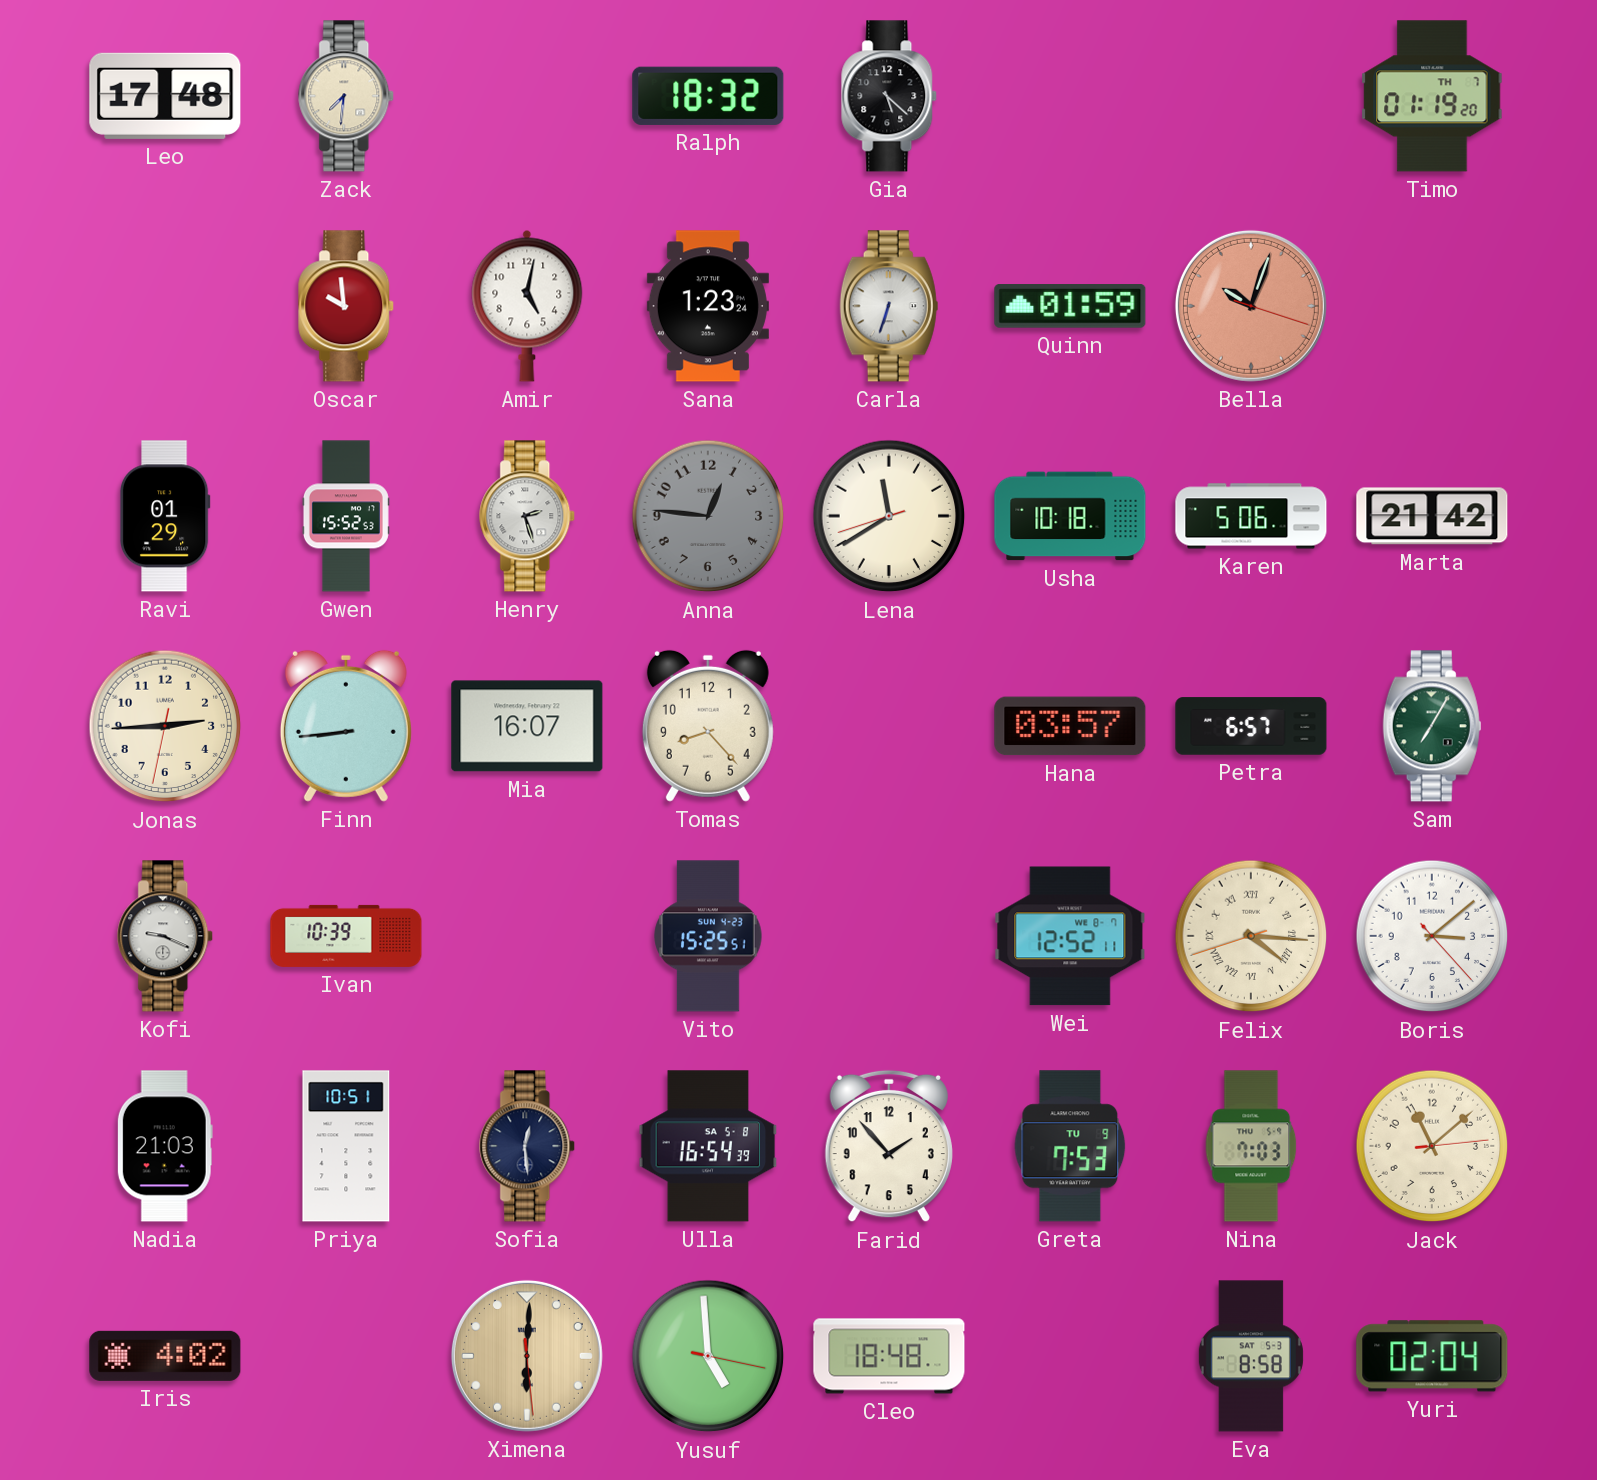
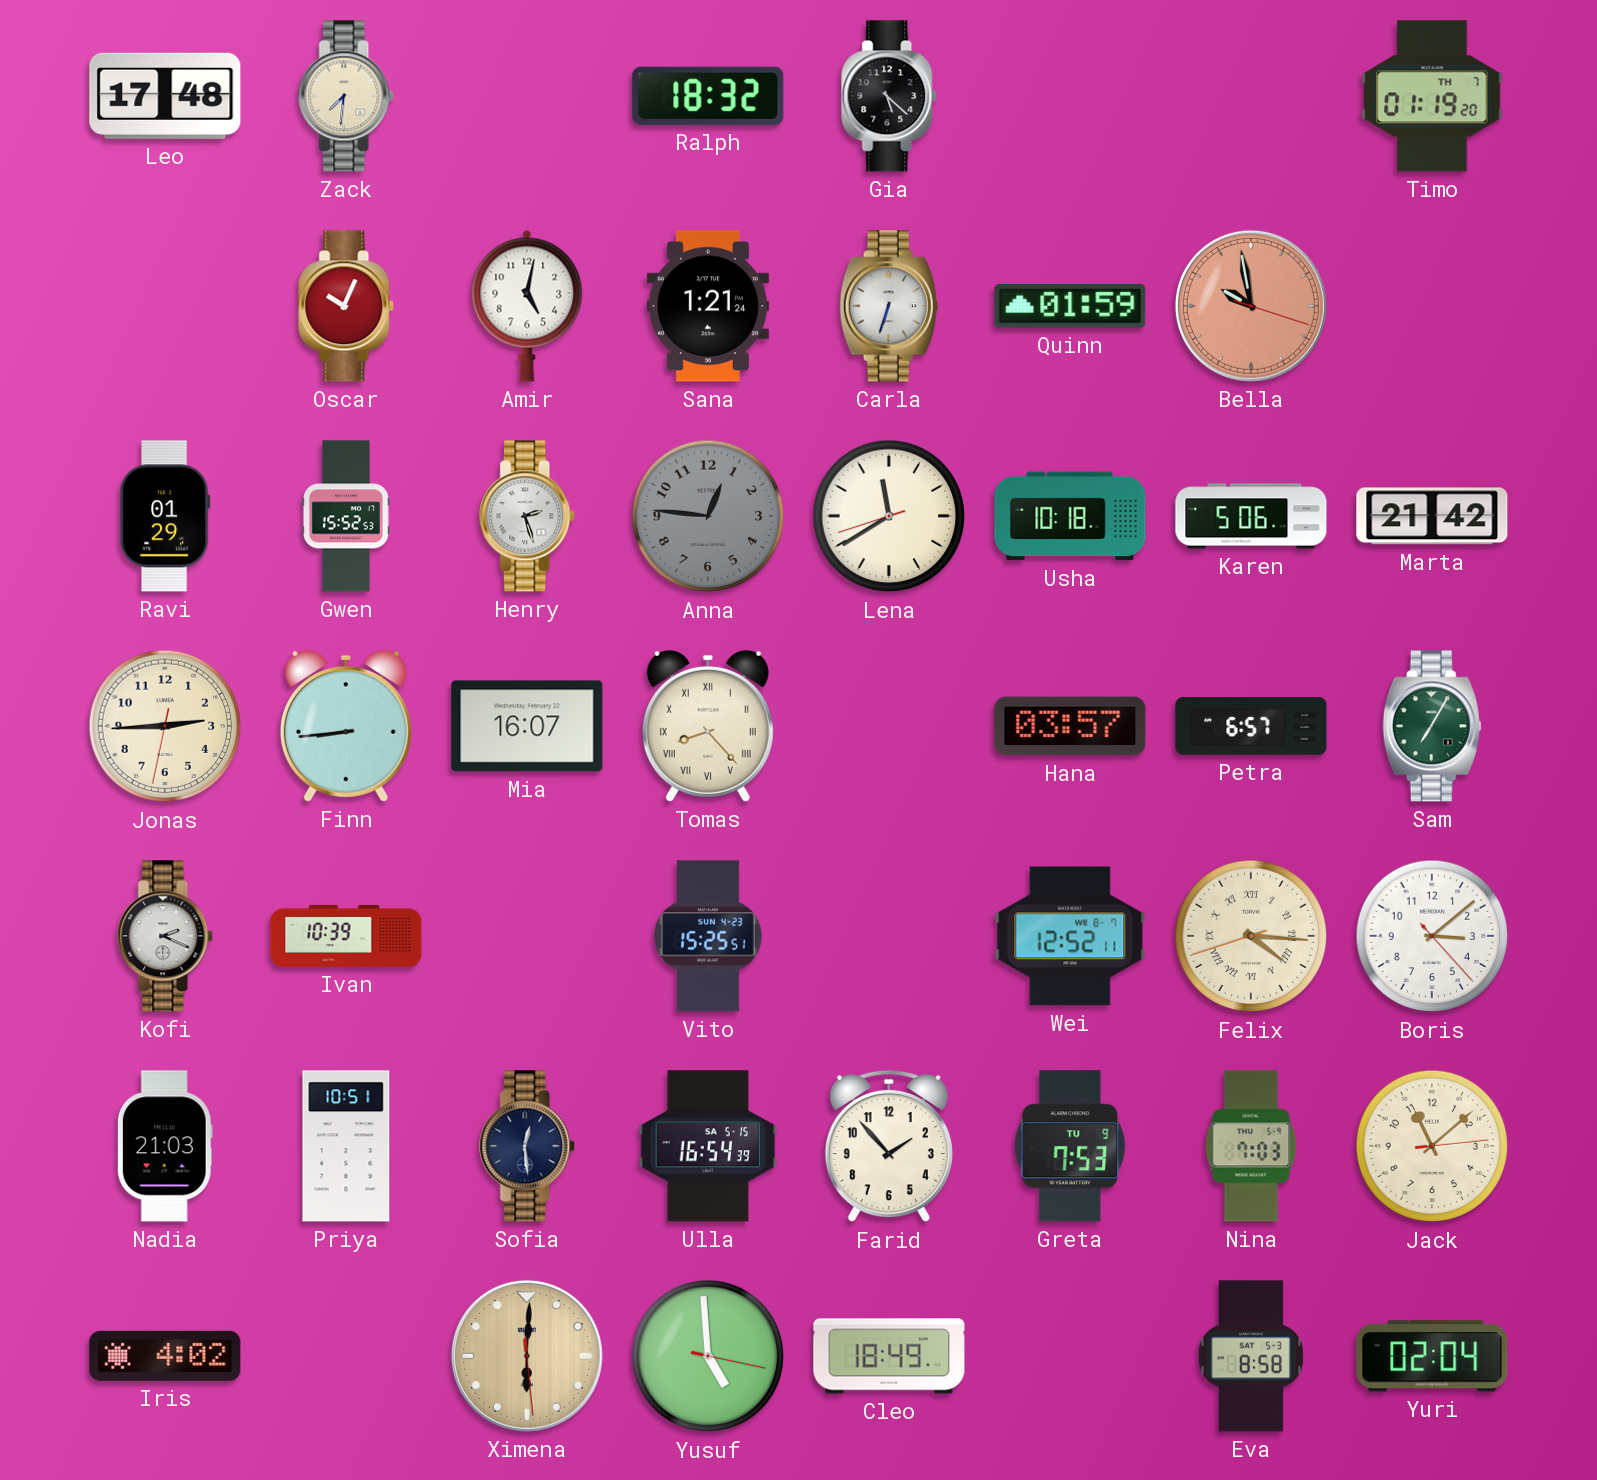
Oscar: 9:59 -> 10:04 (347, 306)
Sana: 1:23 -> 1:21 (708, 306)
Bella: 10:03 -> 9:58 (1251, 306)
Tomas numerals: Arabic -> Roman (708, 726)
Kofi: 9:19 -> 2:19 (166, 936)
Ulla date: SA 5-8 -> SA 5-15 (708, 1146)
Cleo: 18:48 -> 18:49 (889, 1356)
